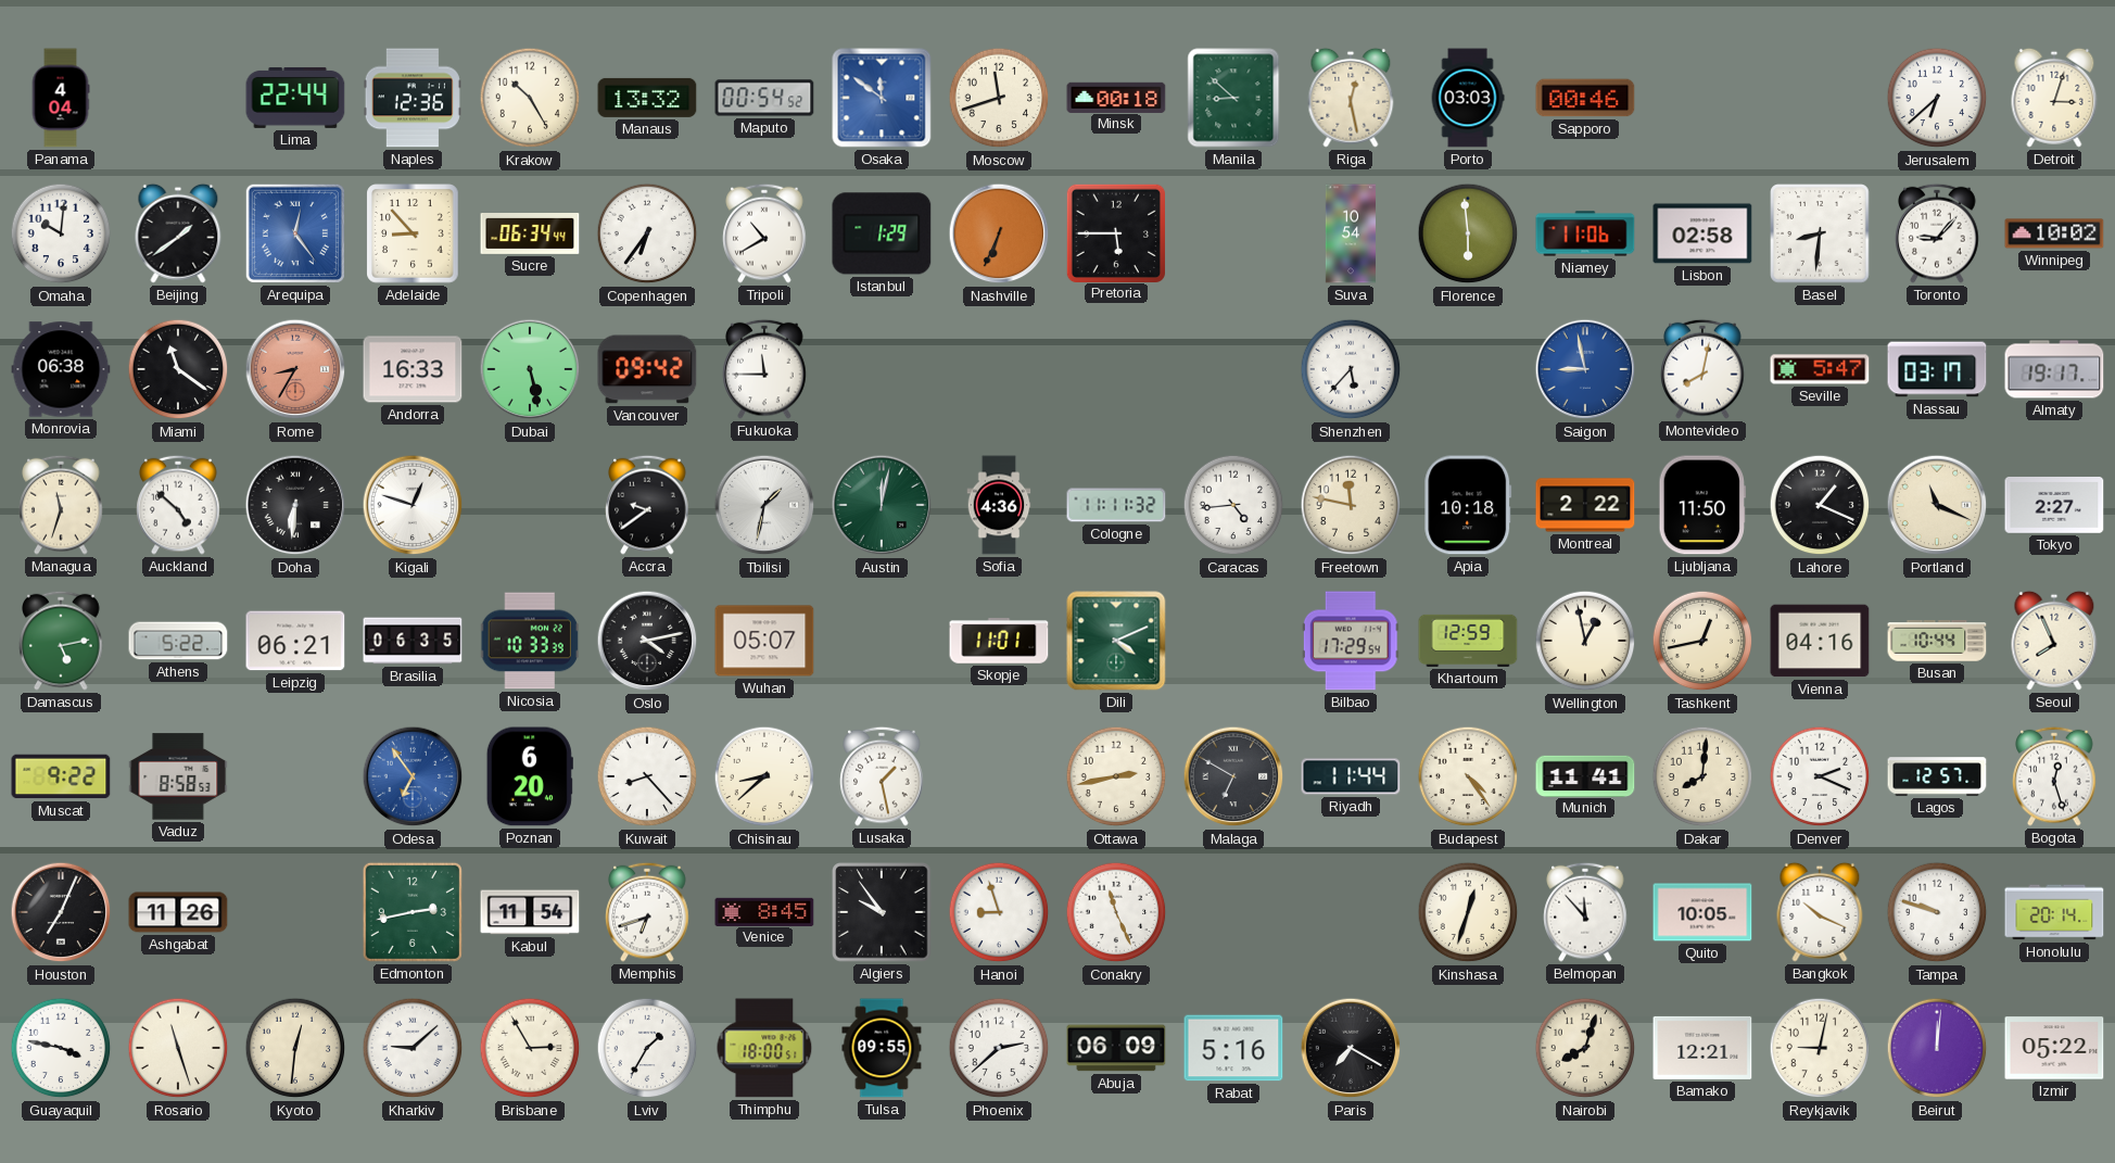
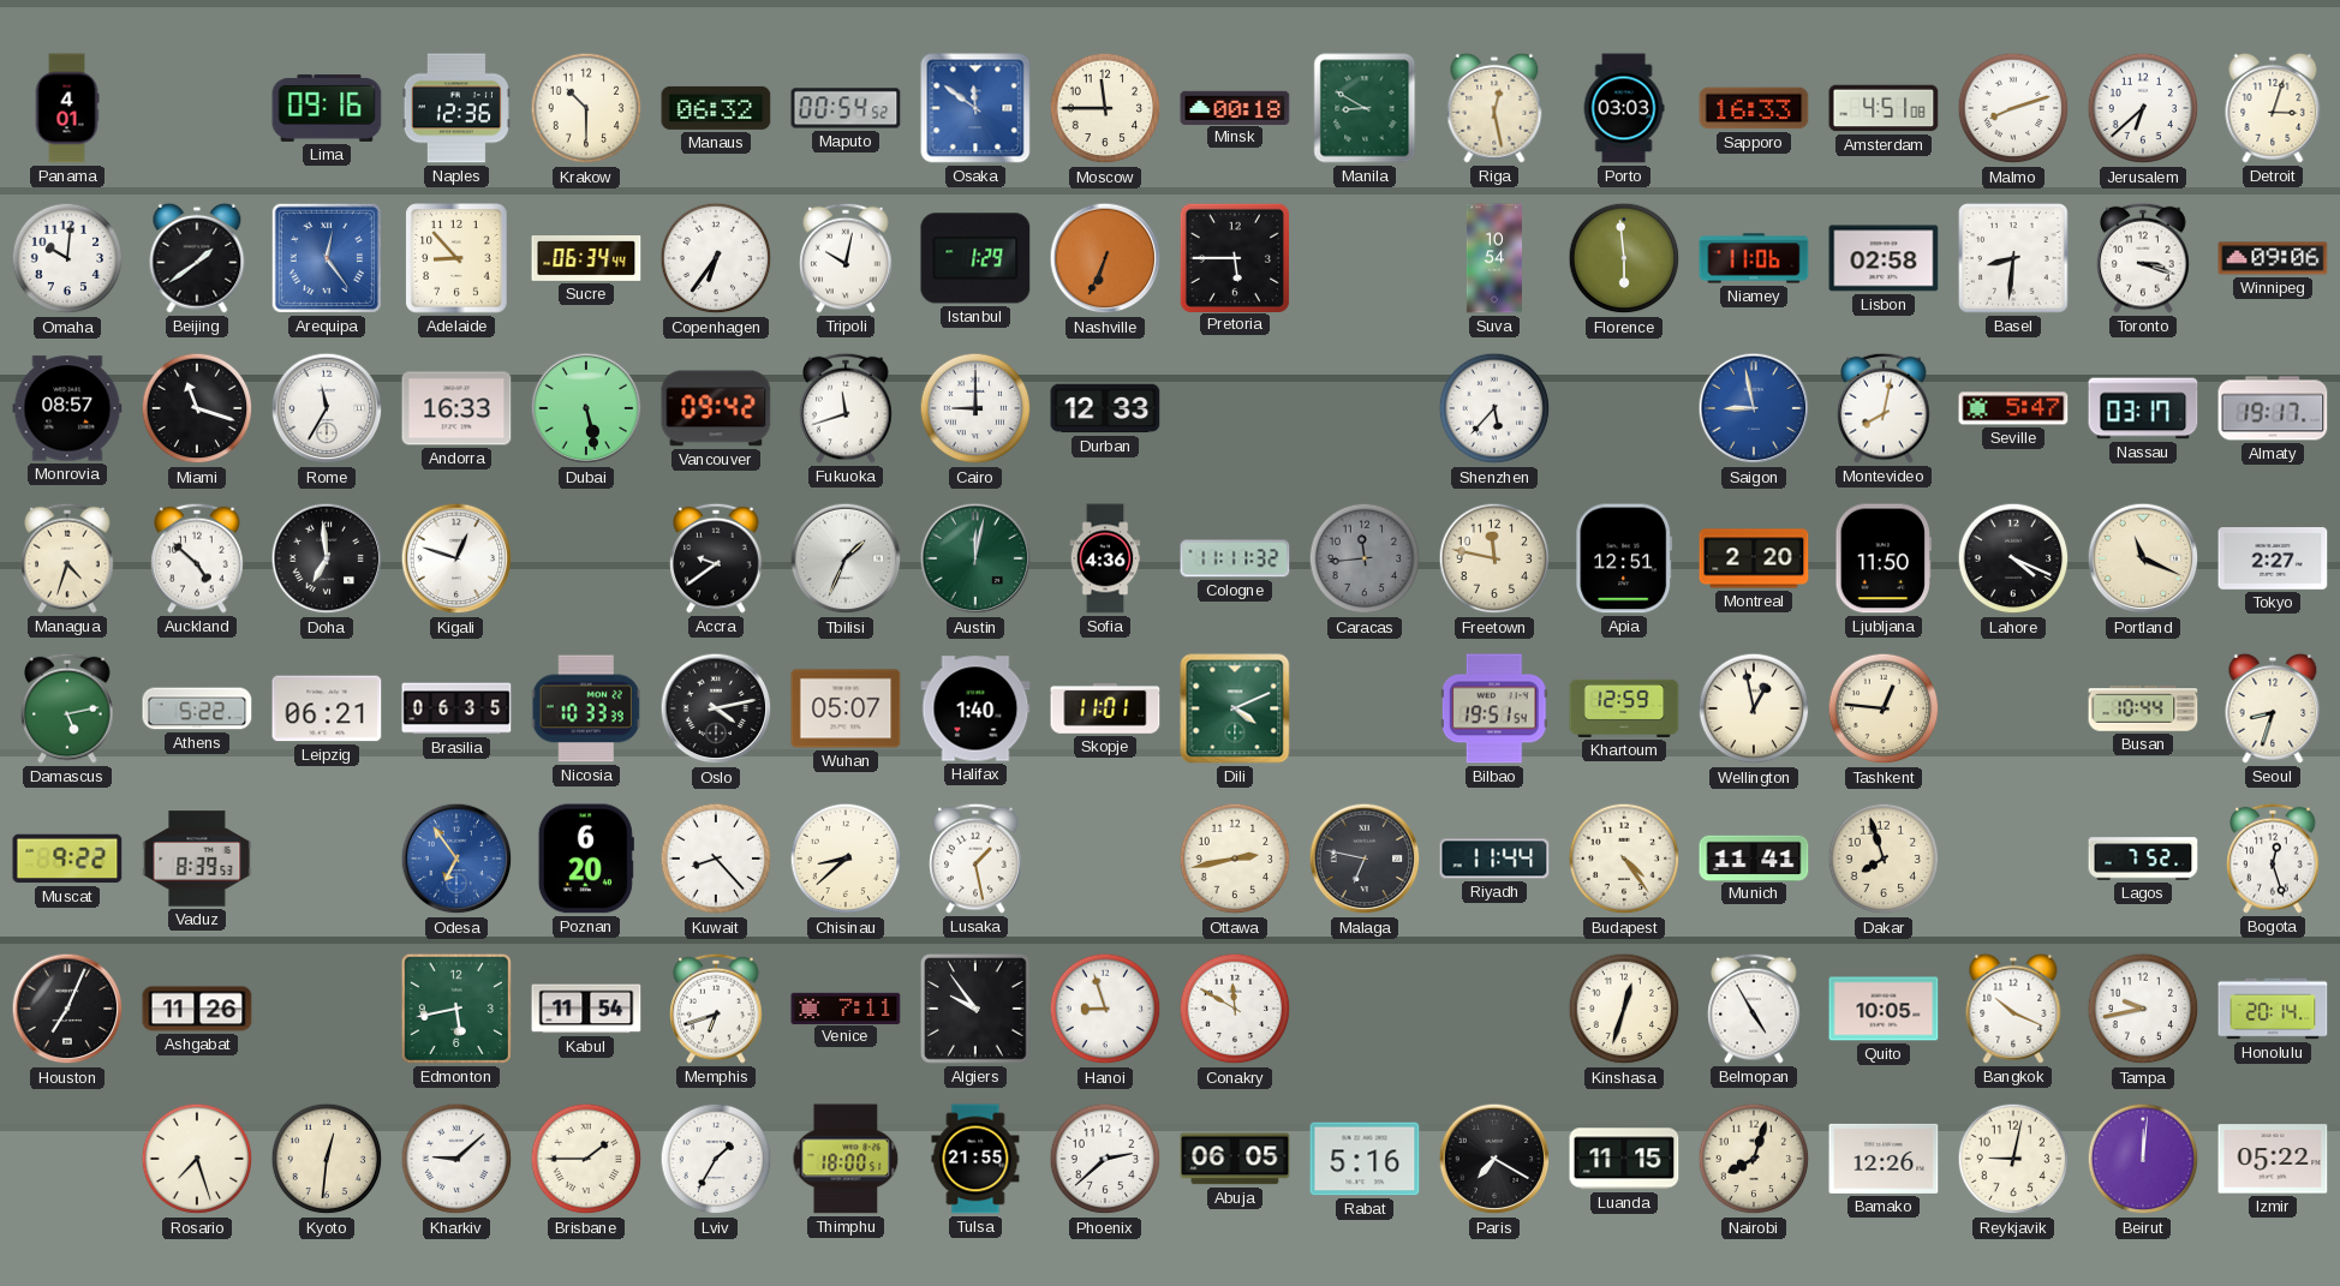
Panama: 4:04 -> 4:01 (67, 108)
Lima: 22:44 -> 09:16 (327, 108)
Krakow: 10:25 -> 10:30 (586, 108)
Manaus: 13:32 -> 06:32 (716, 108)
Moscow: 11:42 -> 11:45 (1105, 108)
Manila: 8:52 -> 8:50 (1365, 108)
Sapporo: 00:46 -> 16:33 (1754, 108)
Amsterdam: none -> 4:51 (1884, 108)
Malmo: none -> 8:12 (2013, 108)
Tripoli: 10:40 -> 10:02 (846, 258)
Toronto: 9:07 -> 3:18 (2143, 258)
Winnipeg: 10:02 -> 09:06 (2273, 258)
Monrovia: 06:38 -> 08:57 (67, 408)
Miami: 11:21 -> 11:18 (197, 408)
Rome: 8:35 -> 11:35 (327, 408)
Rome dial: salmon -> white (327, 408)
Fukuoka: 11:45 -> 11:42 (846, 408)
Cairo: none -> 9:00 (975, 408)
Durban: none -> 12:33 (1105, 408)
Managua: 11:33 -> 4:33 (67, 558)
Doha: 6:31 -> 6:59 (327, 558)
Tbilisi: 1:32 -> 1:34 (846, 558)
Caracas: 4:44 -> 11:44 (1365, 558)
Caracas dial: white -> grey (1365, 558)
Apia: 10:18 -> 12:51 (1624, 558)
Montreal: 2:22 -> 2:20 (1754, 558)
Lahore: 1:19 -> 4:19 (2013, 558)
Halifax: none -> 1:40 (975, 708)
Bilbao: 17:29 -> 19:51 (1494, 708)
Tashkent: 12:43 -> 12:46 (1884, 708)
Vienna: 04:16 -> none (1820, 641)
Seoul: 7:56 -> 8:33 (2273, 708)
Vaduz: 8:58 -> 8:39 (197, 859)
Malaga: 6:50 -> 6:47 (1365, 859)
Dakar: 8:01 -> 7:57 (1884, 859)
Denver: 2:19 -> none (1820, 776)
Lagos: 12:57 -> 7:52 (2143, 859)
Edmonton: 2:43 -> 5:43 (456, 1009)
Venice: 8:45 -> 7:11 (846, 1007)
Conakry: 11:26 -> 11:50 (1235, 1009)
Belmopan: 11:53 -> 4:55 (1754, 1009)
Tampa: 9:48 -> 9:43 (2143, 1009)
Guayaquil: 3:47 -> none (61, 1048)
Rosario: 11:27 -> 7:27 (197, 1159)
Brisbane: 2:55 -> 1:45 (586, 1159)
Tulsa: 09:55 -> 21:55 (975, 1159)
Abuja: 06:09 -> 06:05 (1235, 1159)
Luanda: none -> 11:15 (1624, 1159)
Bamako: 12:21 -> 12:26 (1884, 1159)
